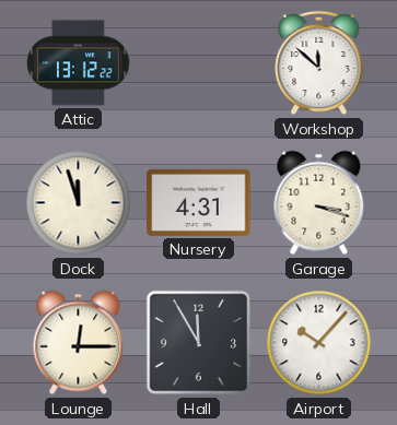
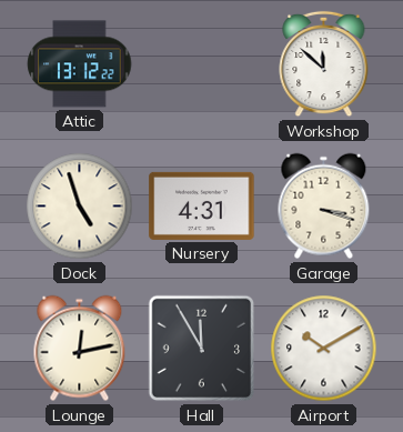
Dock: 11:57 -> 4:57 (80, 207)
Lounge: 12:15 -> 12:13 (80, 349)
Airport: 10:07 -> 10:10 (324, 349)
